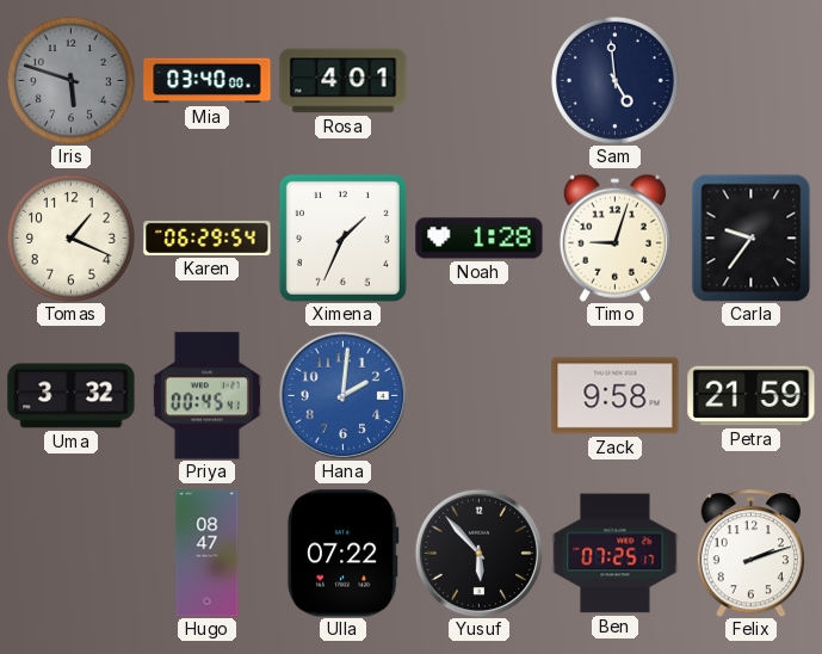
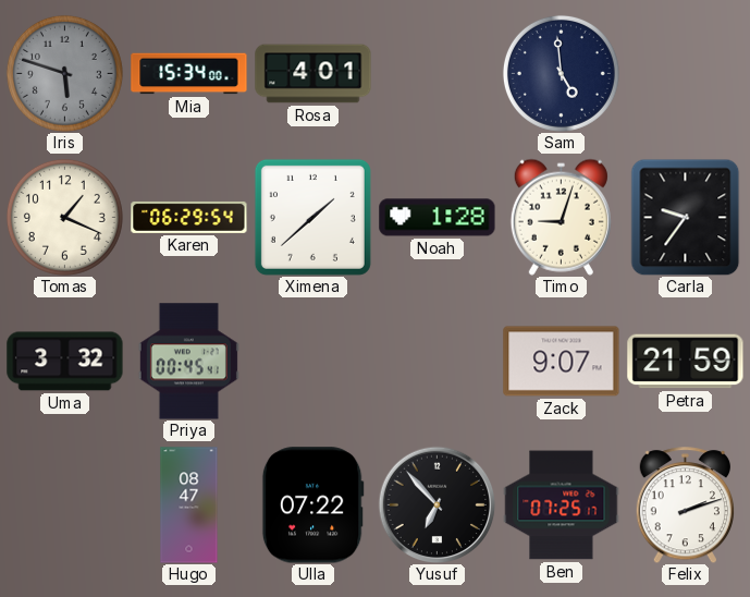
Mia: 03:40 -> 15:34 (189, 74)
Ximena: 1:34 -> 1:38 (312, 217)
Hana: 2:01 -> none (342, 395)
Zack: 9:58 -> 9:07 (562, 362)
Yusuf: 5:53 -> 6:53 (437, 504)
